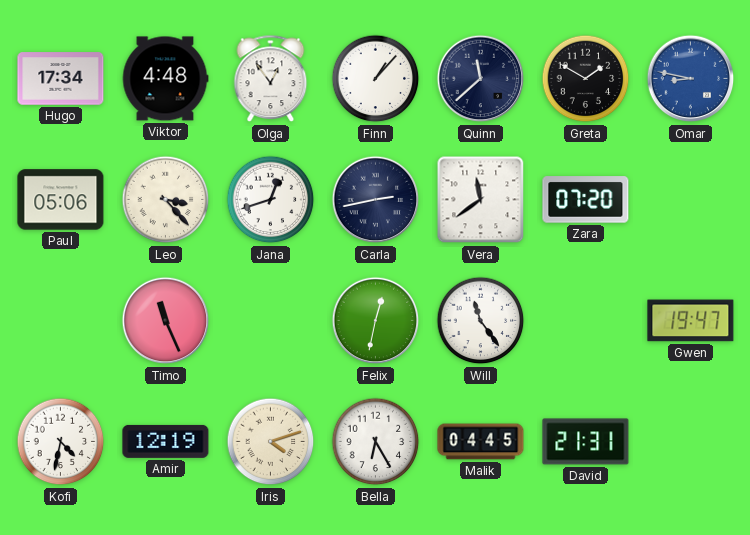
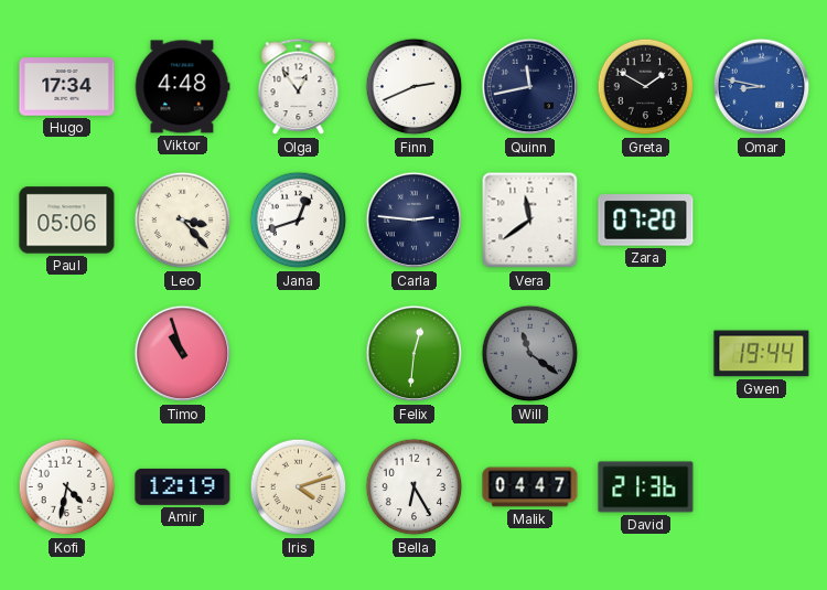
Finn: 1:07 -> 2:41 (415, 87)
Quinn: 11:38 -> 11:43 (530, 87)
Carla: 2:43 -> 2:46 (415, 221)
Timo: 11:26 -> 10:57 (183, 354)
Felix: 12:32 -> 12:31 (415, 354)
Will: 11:24 -> 11:21 (530, 354)
Will dial: white -> grey (530, 354)
Gwen: 19:47 -> 19:44 (762, 354)
Malik: 04:45 -> 04:47 (530, 487)
David: 21:31 -> 21:36 (646, 487)
